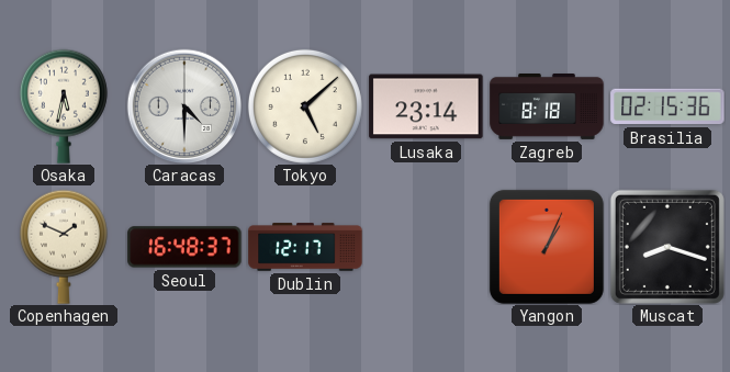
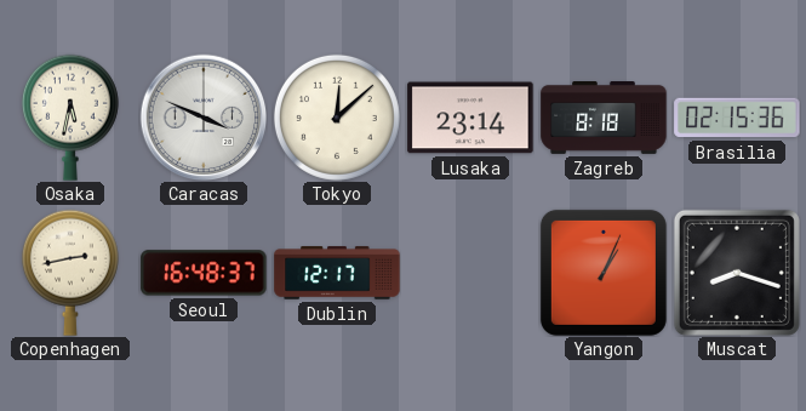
Caracas: 4:30 -> 3:49 (204, 118)
Tokyo: 5:08 -> 12:08 (337, 118)
Copenhagen: 1:49 -> 2:43 (70, 273)
